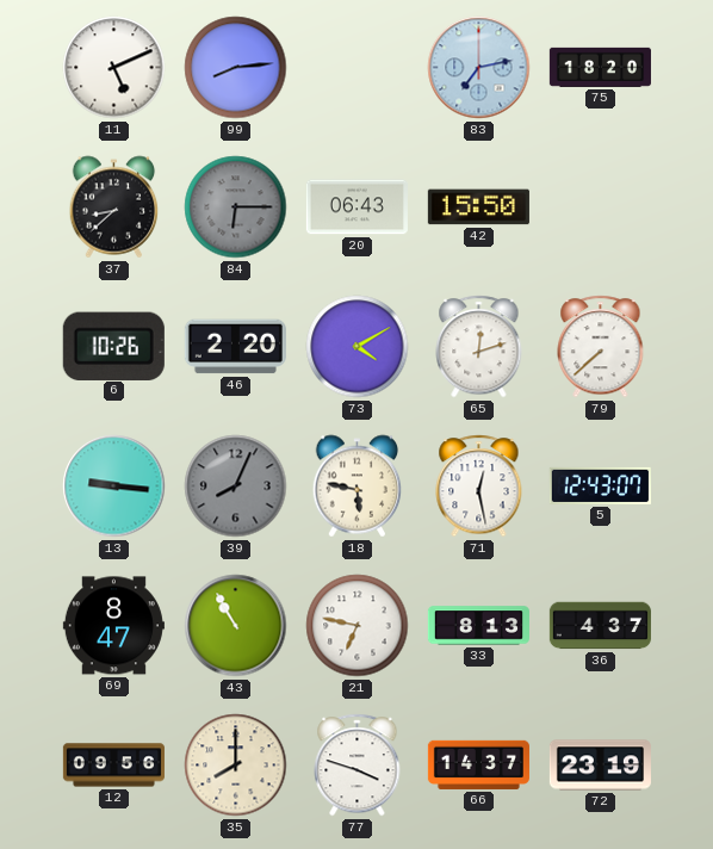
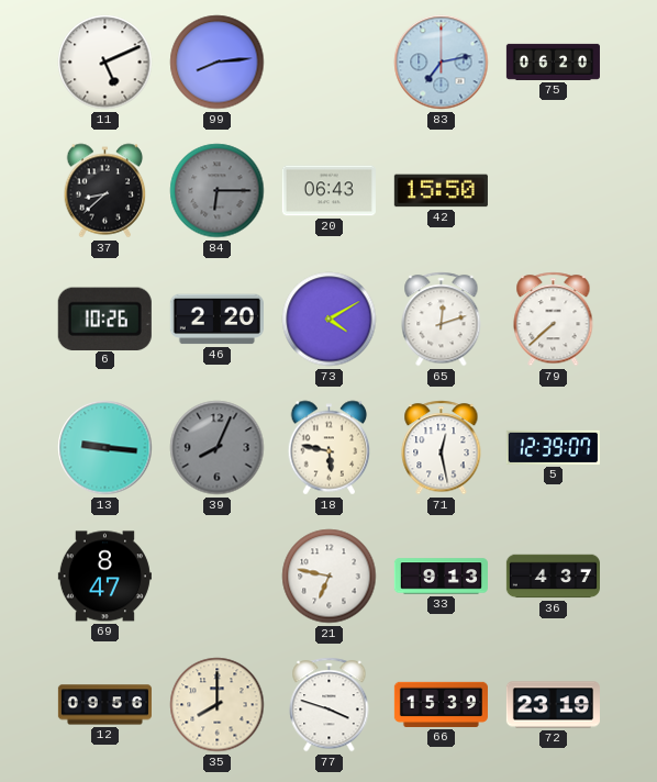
75: 18:20 -> 06:20 (553, 62)
5: 12:43 -> 12:39 (553, 447)
43: 10:55 -> none (236, 626)
33: 8:13 -> 9:13 (441, 577)
66: 14:37 -> 15:39 (441, 704)
